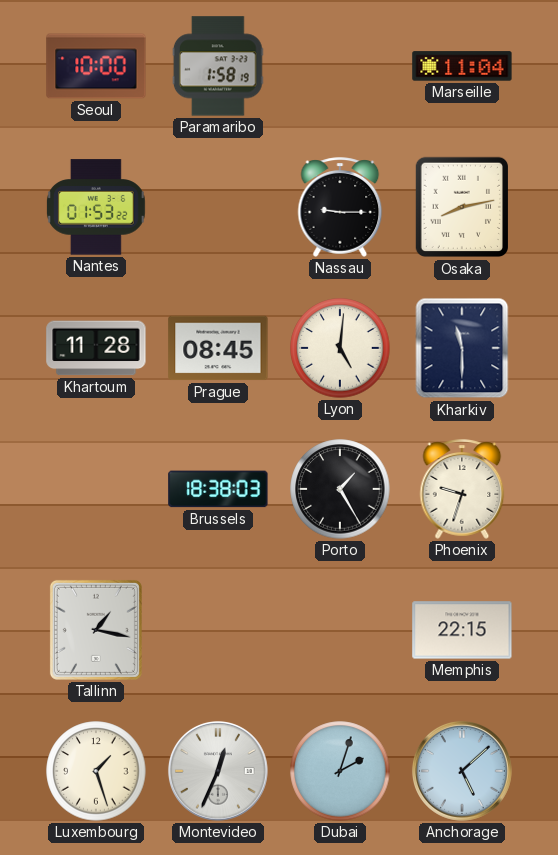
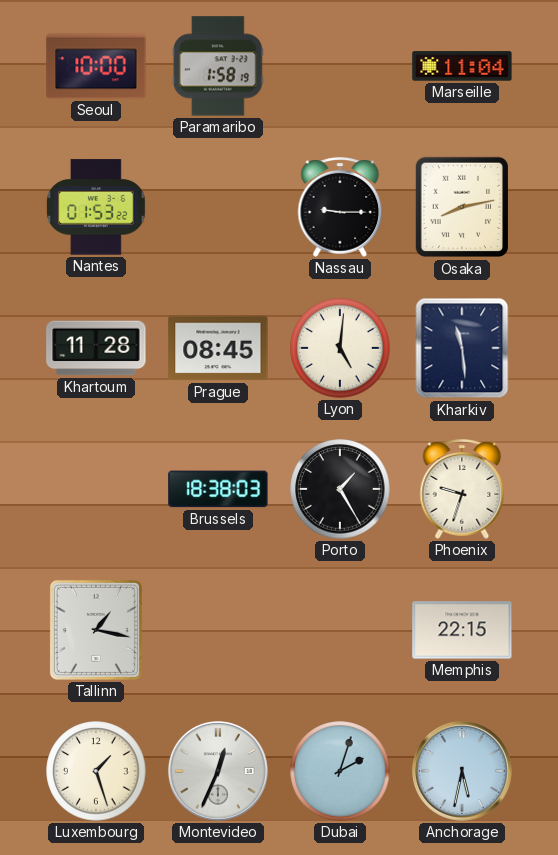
Kharkiv: 11:30 -> 11:29 (462, 348)
Anchorage: 5:08 -> 5:32 (462, 771)
